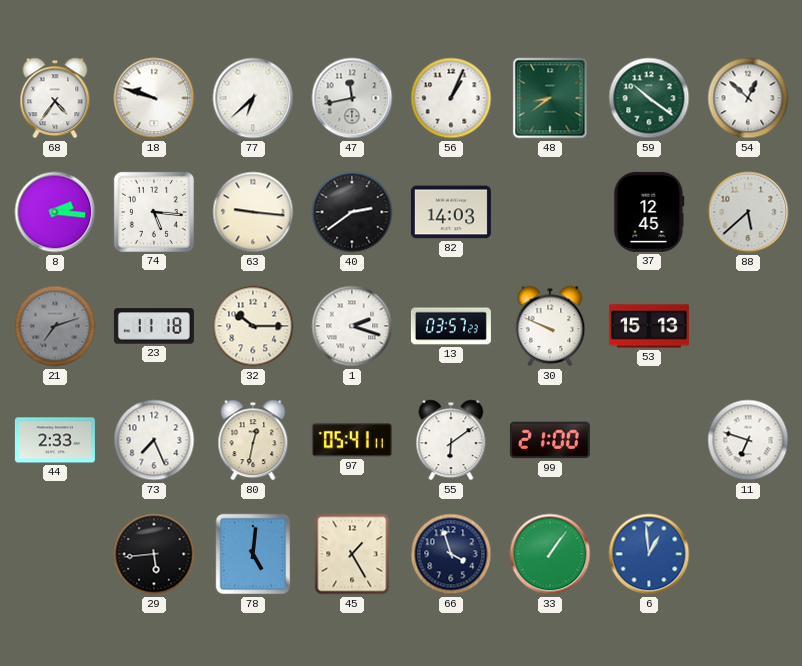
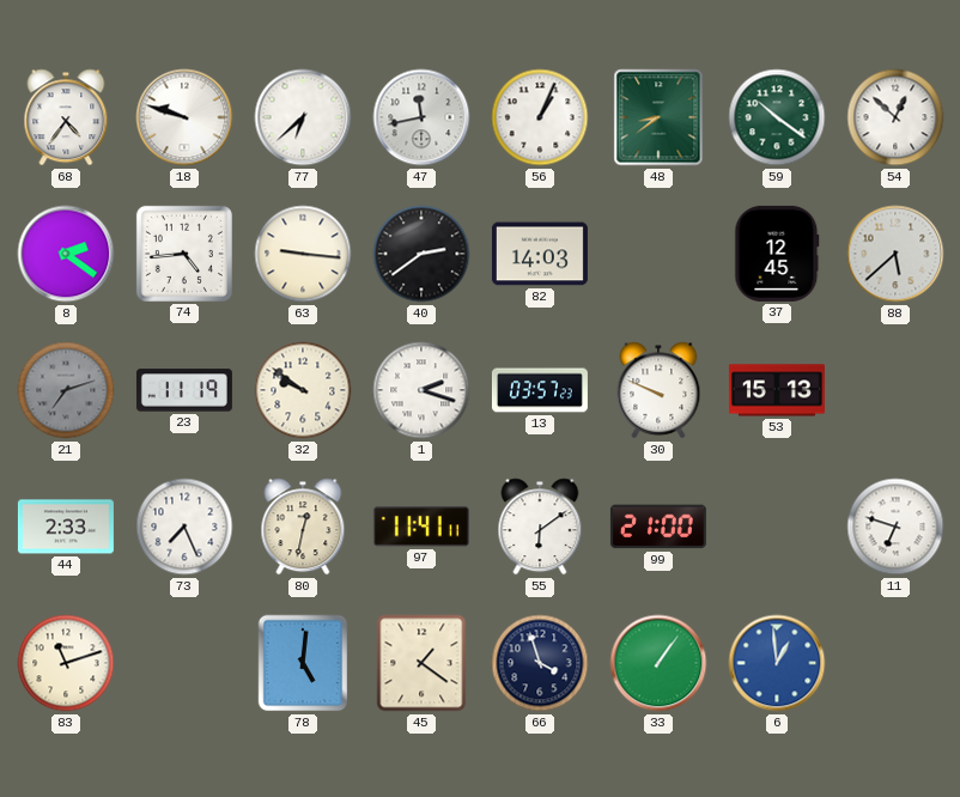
8: 2:16 -> 2:21 (66, 254)
74: 5:16 -> 4:44 (184, 254)
23: 11:18 -> 11:19 (184, 390)
32: 10:15 -> 9:51 (303, 390)
97: 05:41 -> 11:41 (421, 527)
83: none -> 11:12 (66, 663)
29: 5:44 -> none (154, 554)
45: 1:25 -> 1:21 (421, 663)
